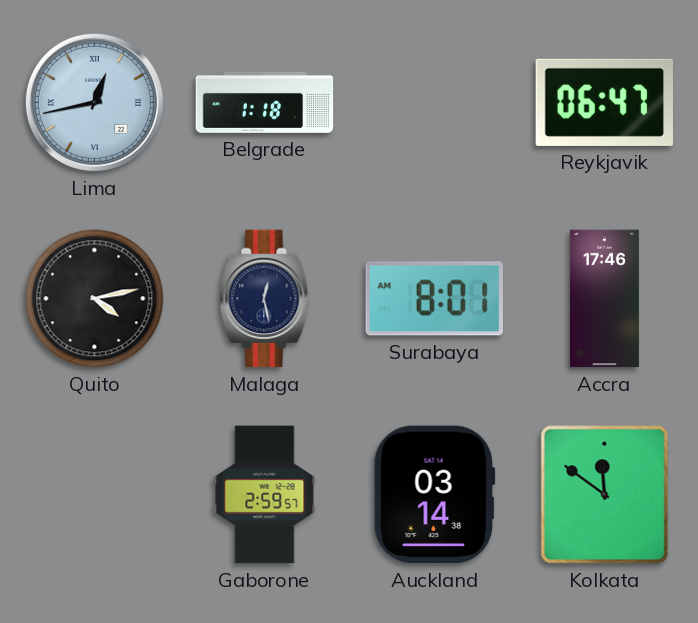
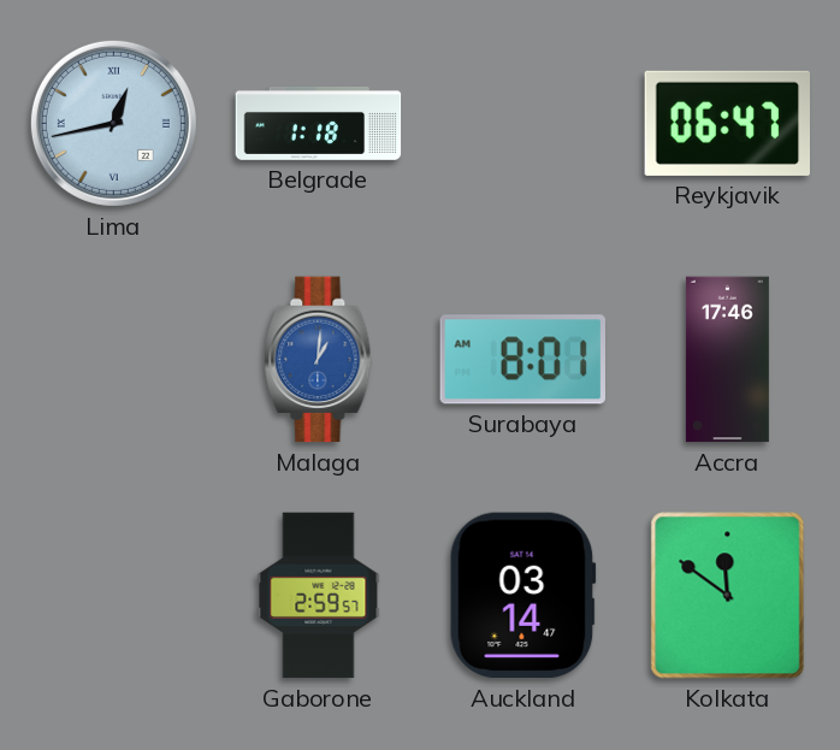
Quito: 4:13 -> none (95, 299)
Malaga: 12:28 -> 1:01 (319, 360)
Malaga dial: navy -> blue (319, 360)
Auckland: 03:14:38 -> 03:14:47 (522, 596)
